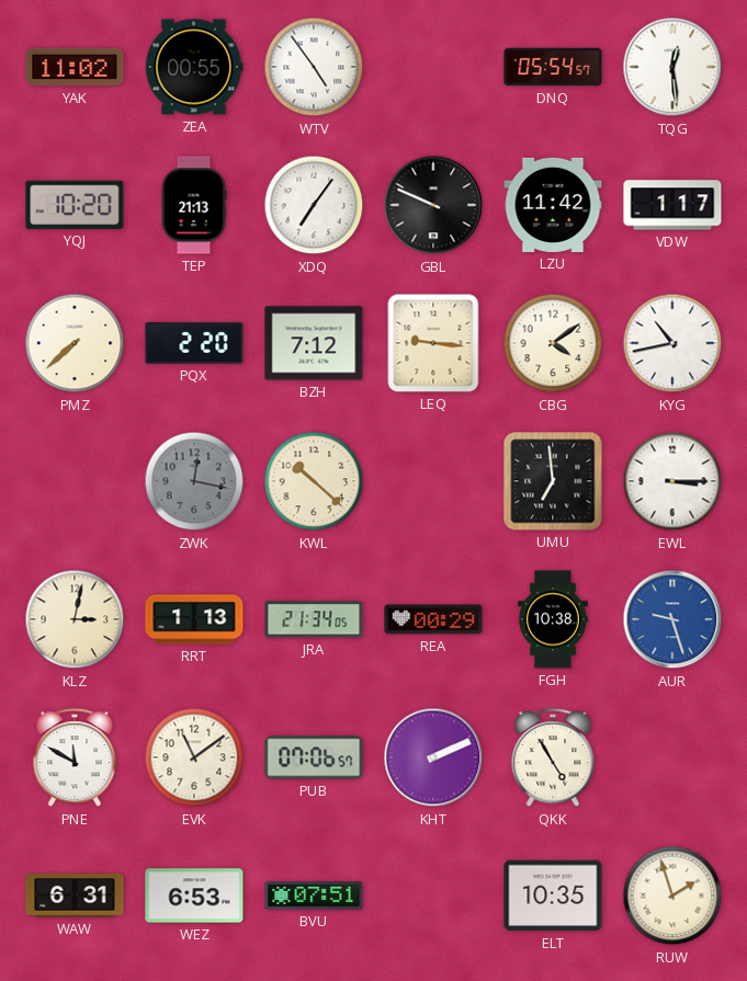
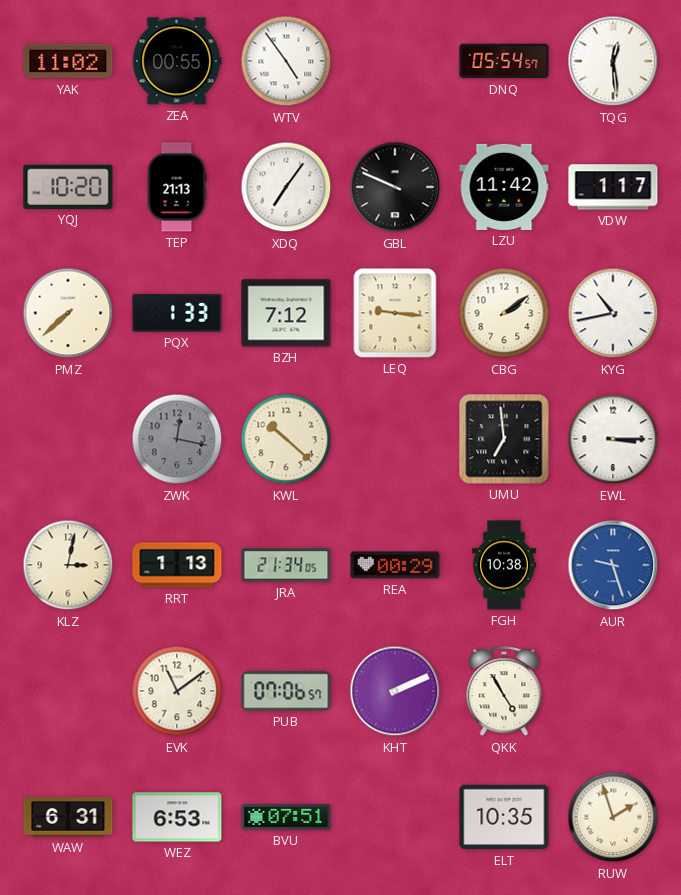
PQX: 2:20 -> 1:33 (177, 313)
CBG: 4:09 -> 2:09 (504, 313)
PNE: 11:50 -> none (75, 758)
